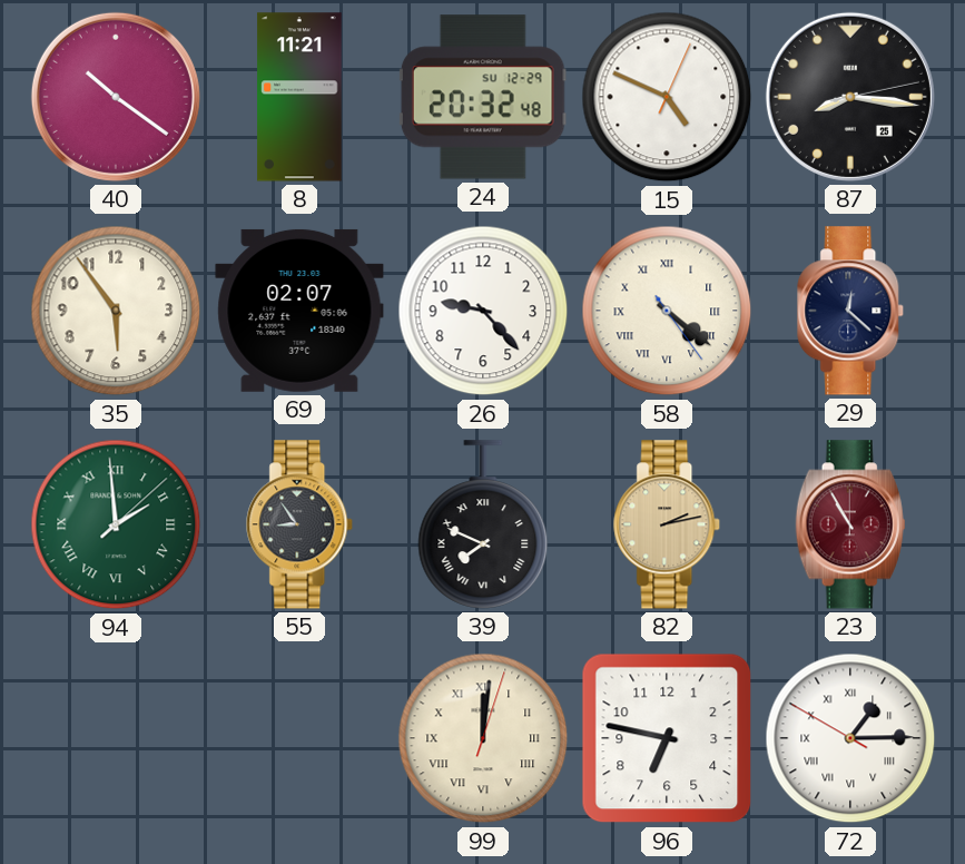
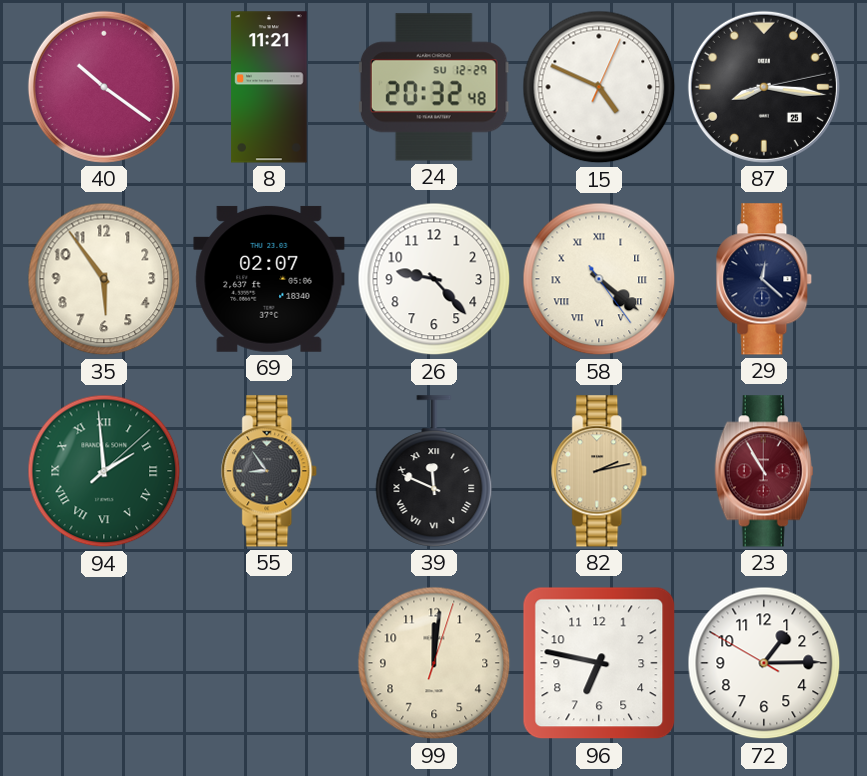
39: 7:49 -> 11:49 (434, 471)
99 numerals: Roman -> Arabic (434, 663)
72 numerals: Roman -> Arabic (764, 663)
